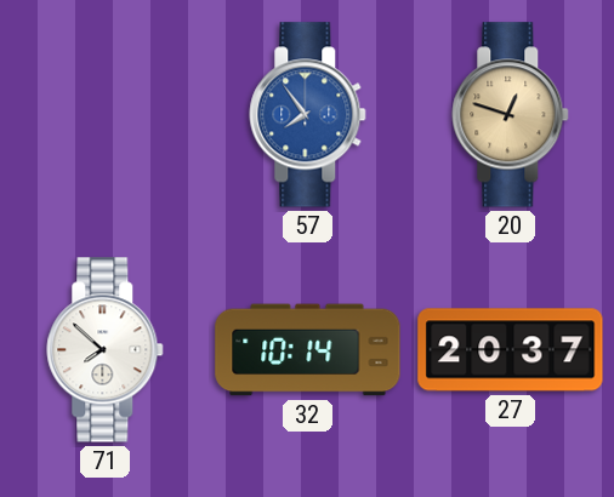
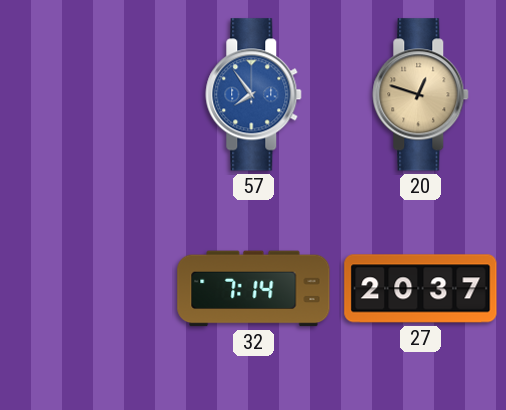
71: 7:52 -> none (106, 350)
32: 10:14 -> 7:14 (254, 289)
